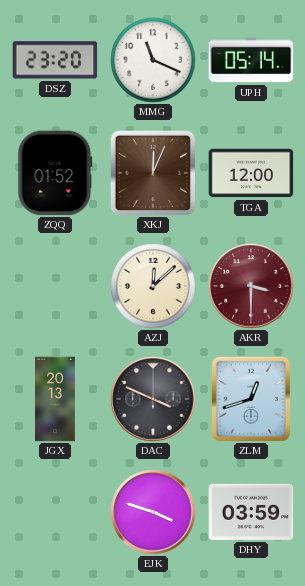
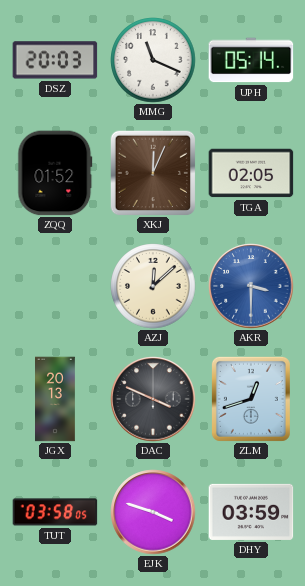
DSZ: 23:20 -> 20:03 (55, 60)
TGA: 12:00 -> 02:05 (251, 173)
AKR dial: burgundy -> blue (251, 286)
TUT: none -> 03:58 (55, 512)
